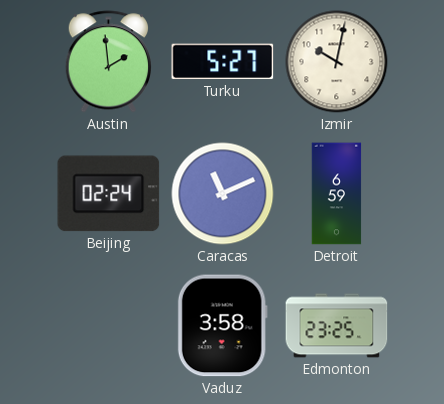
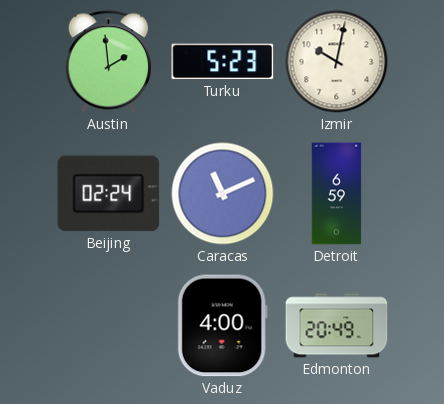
Turku: 5:27 -> 5:23 (223, 62)
Vaduz: 3:58 -> 4:00 (222, 326)
Edmonton: 23:25 -> 20:49 (337, 326)
